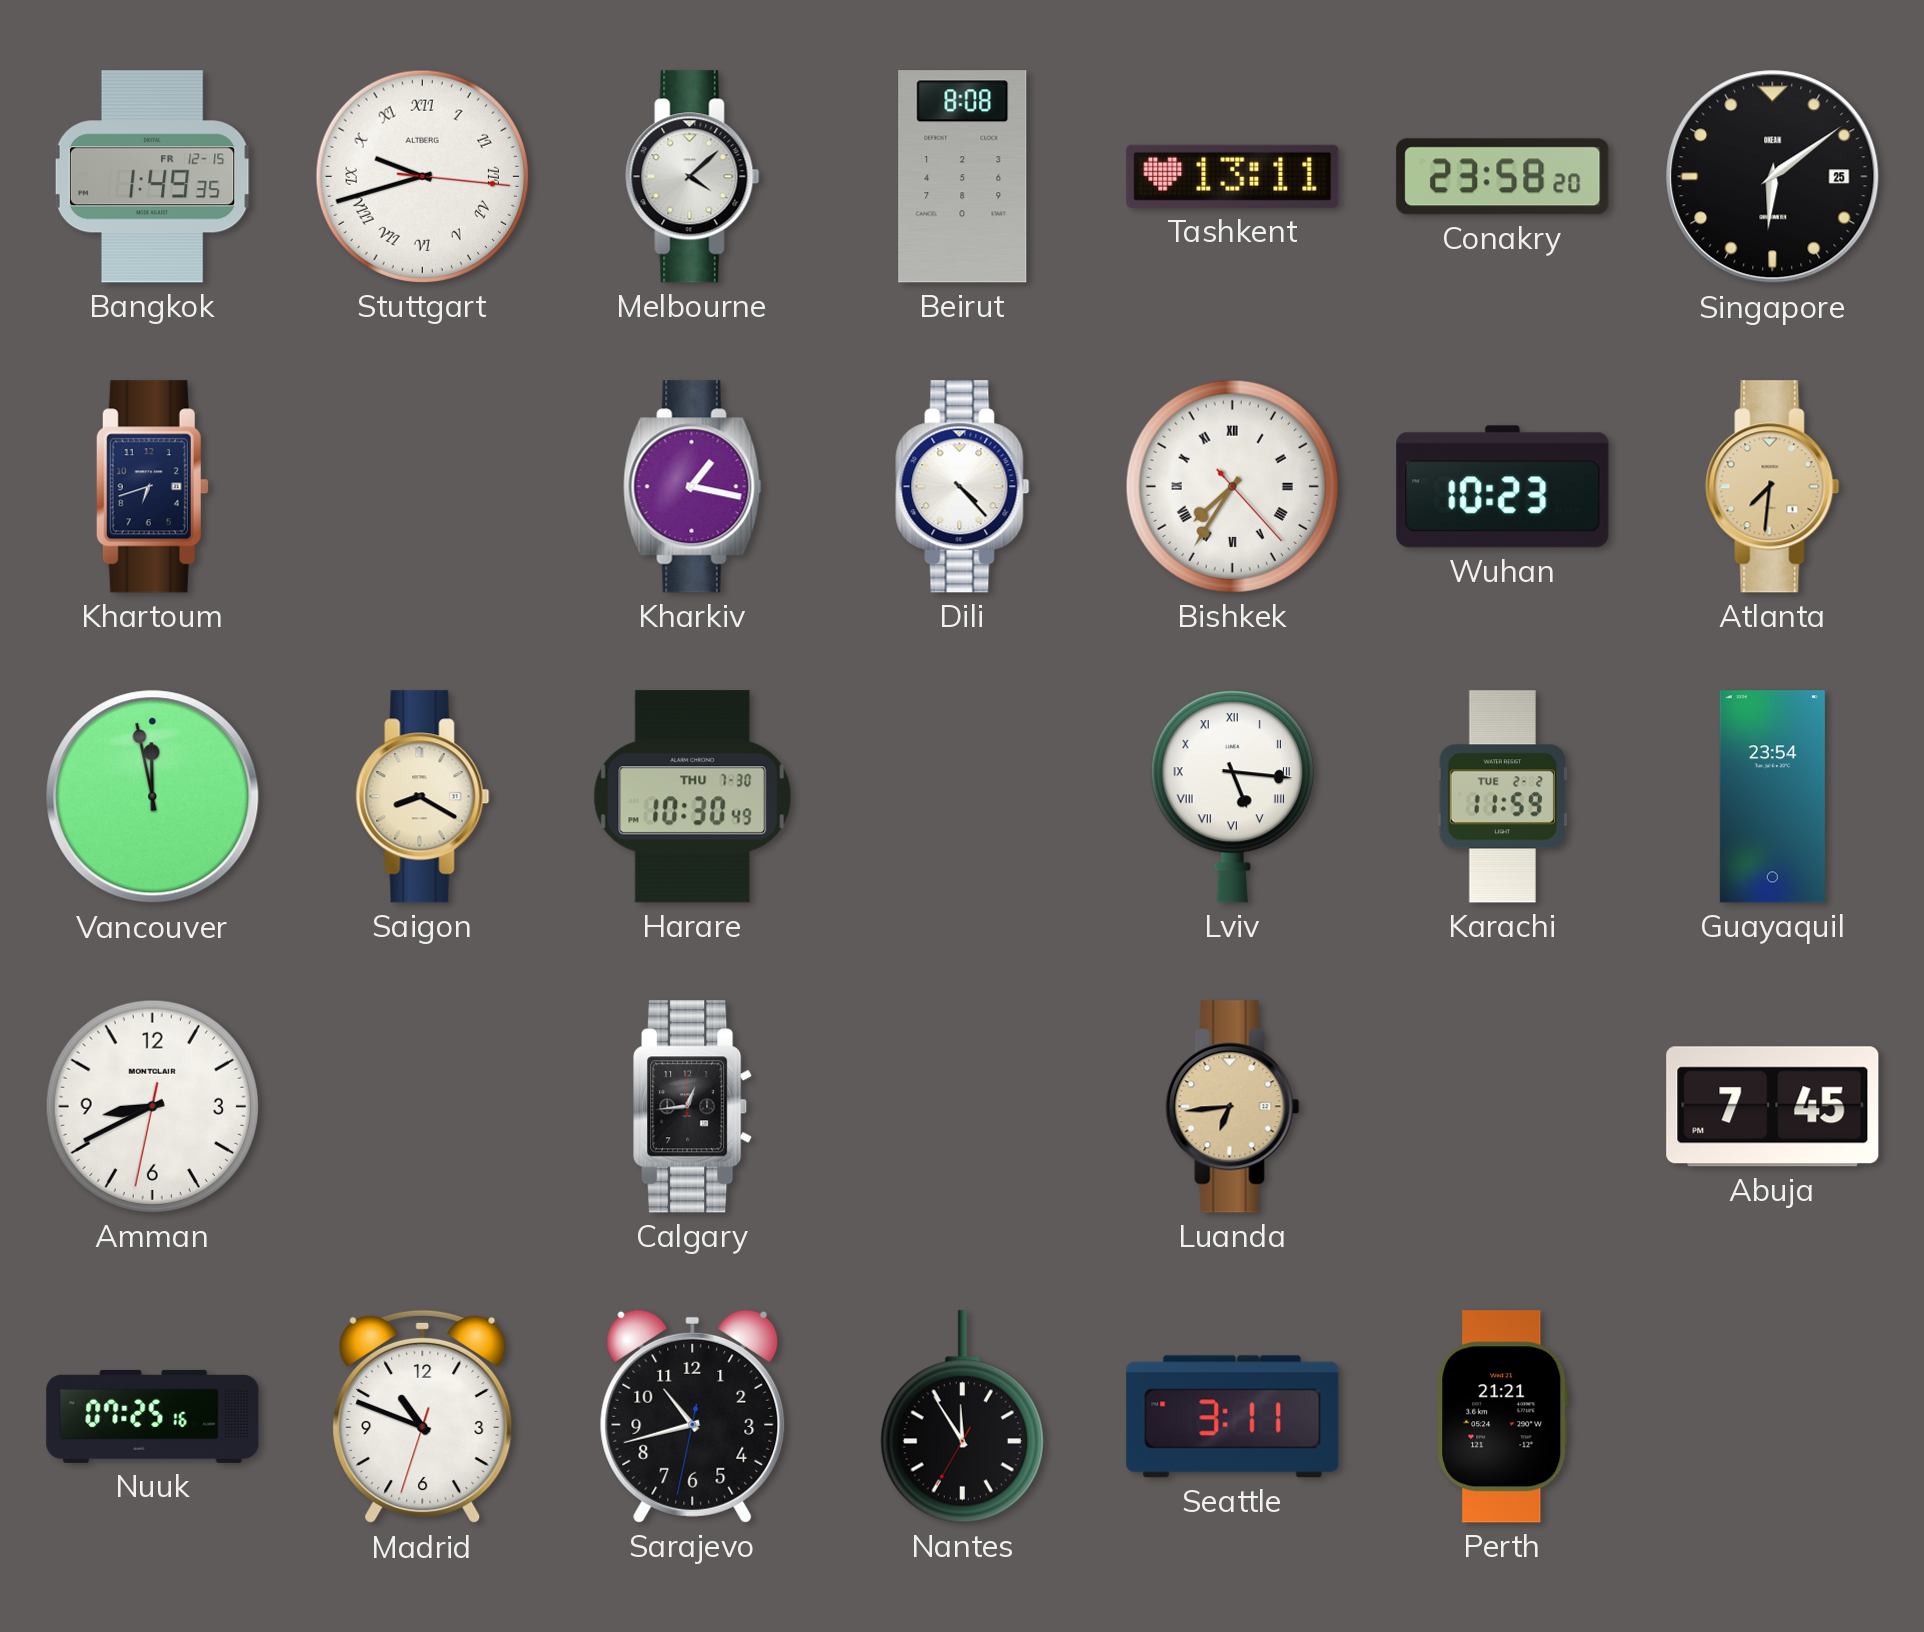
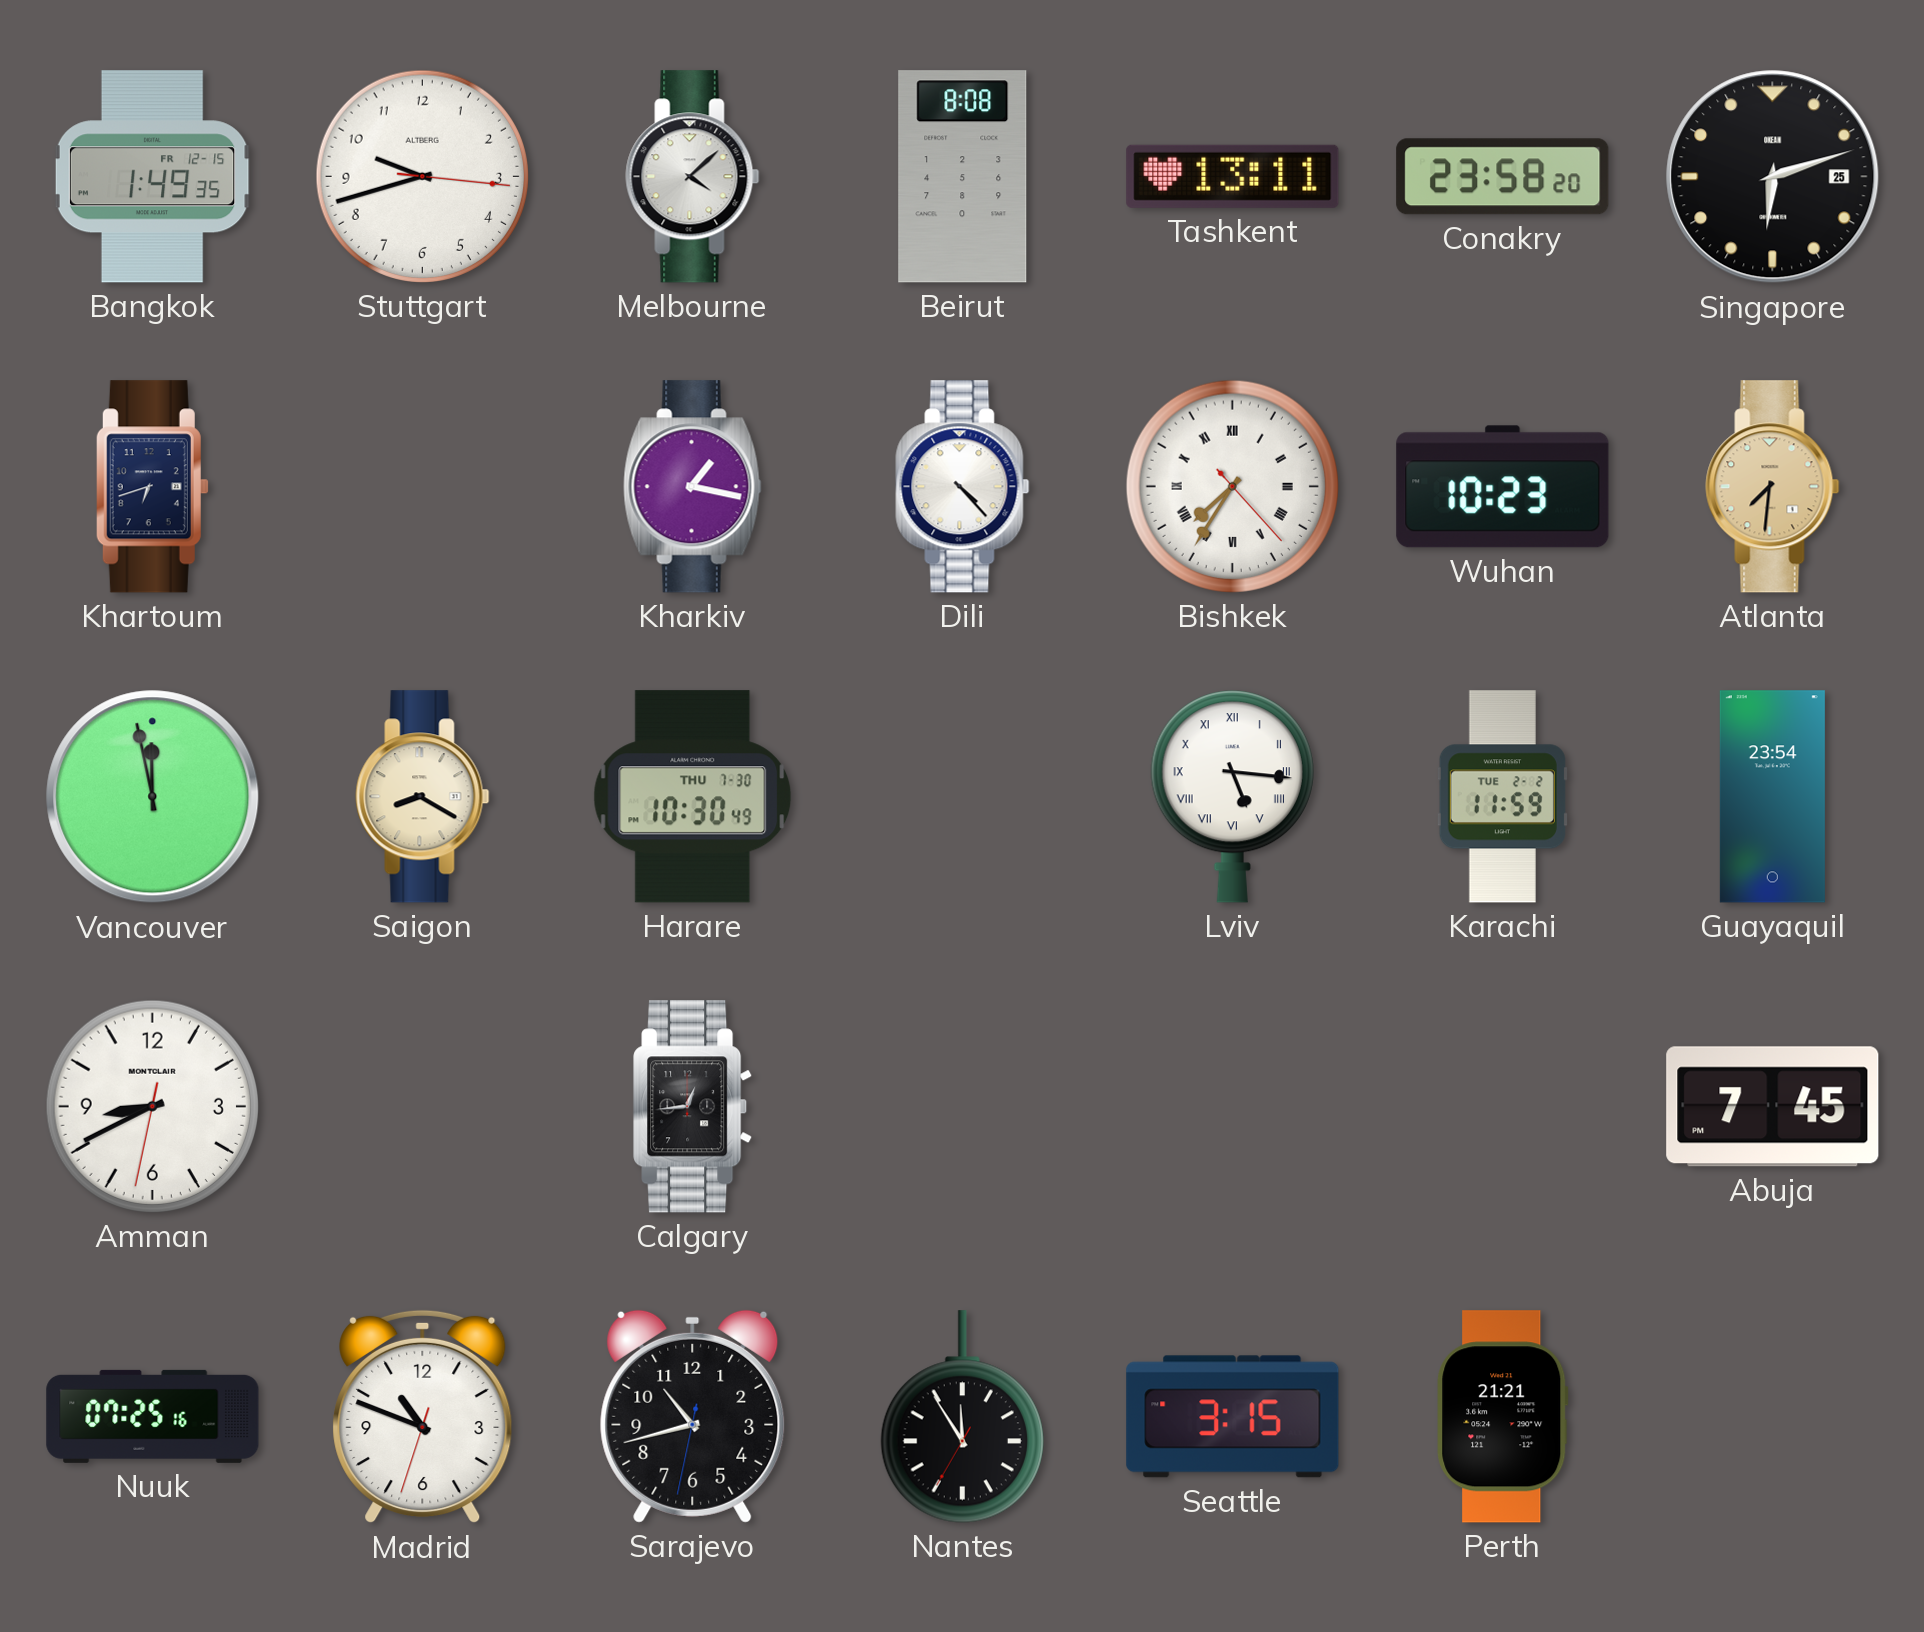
Stuttgart numerals: Roman -> Arabic (422, 176)
Singapore: 6:09 -> 6:12 (1773, 177)
Luanda: 6:44 -> none (1233, 1107)
Seattle: 3:11 -> 3:15 (1233, 1417)
